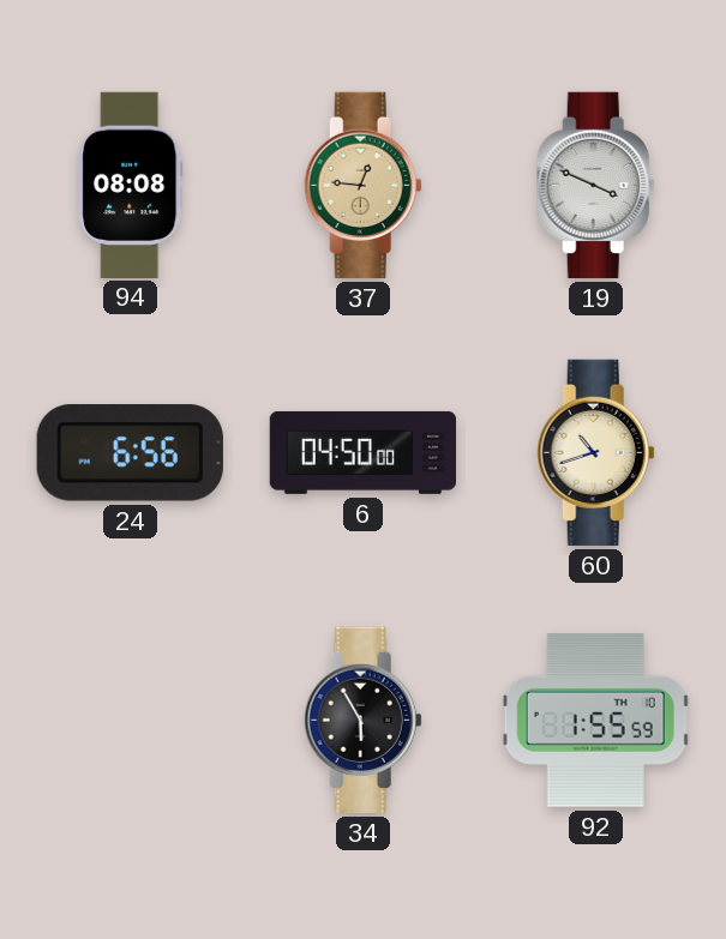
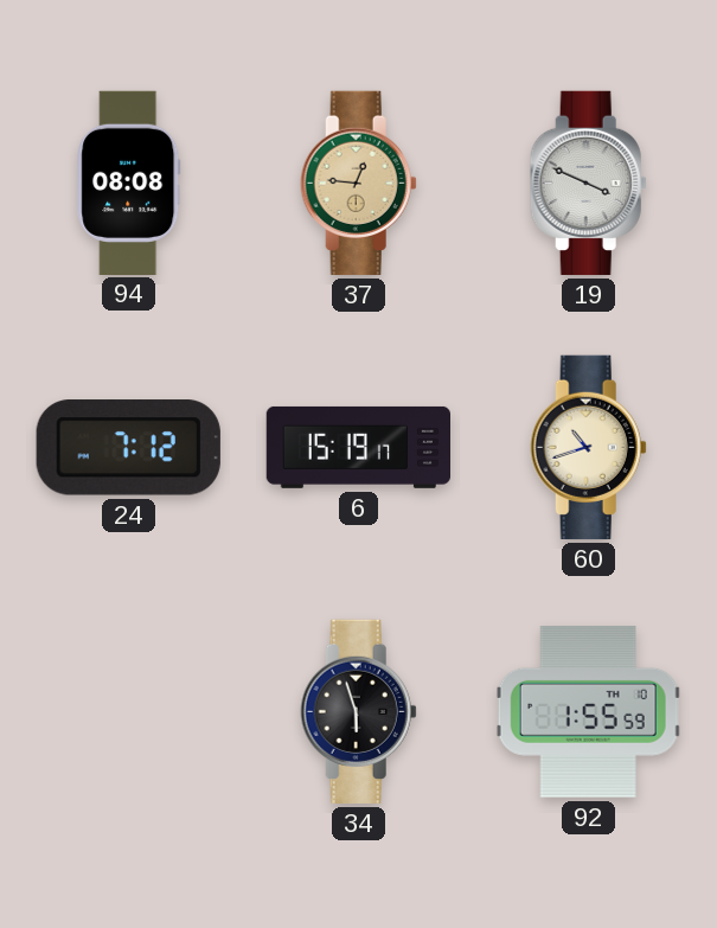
24: 6:56 -> 7:12 (128, 448)
6: 04:50 -> 15:19 (358, 447)
34: 5:55 -> 5:57 (358, 711)
